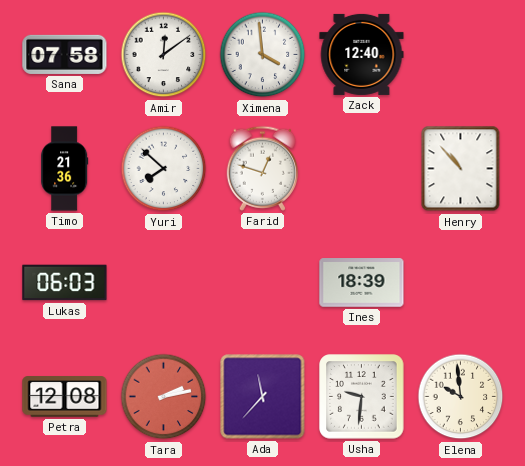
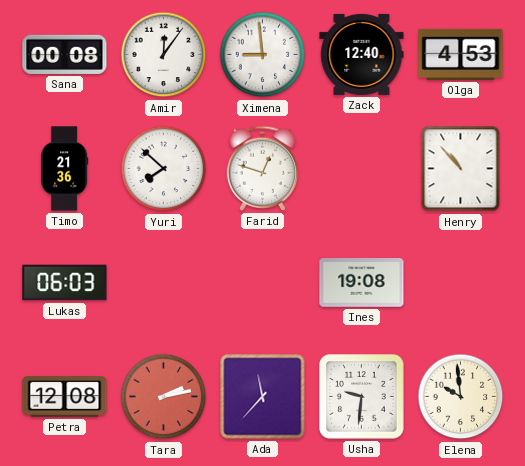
Sana: 07:58 -> 00:08 (65, 54)
Amir: 12:09 -> 12:06 (164, 55)
Ximena: 3:59 -> 8:59 (263, 55)
Olga: none -> 4:53 (461, 54)
Ines: 18:39 -> 19:08 (362, 283)
